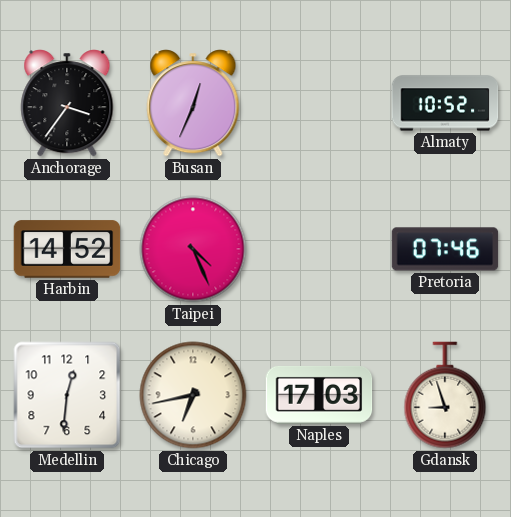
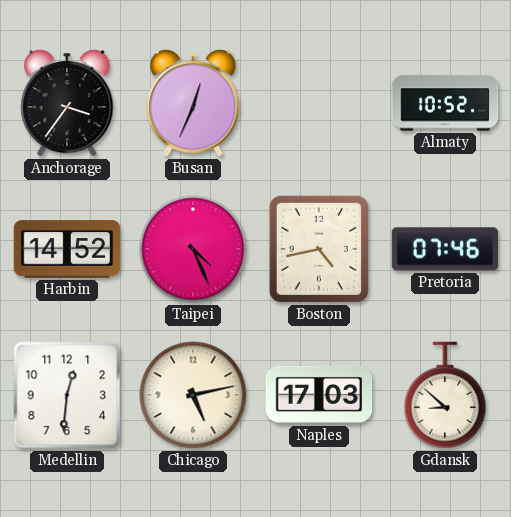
Boston: none -> 4:43 (319, 249)
Chicago: 6:43 -> 5:13 (193, 395)
Gdansk: 8:57 -> 8:52 (445, 395)
